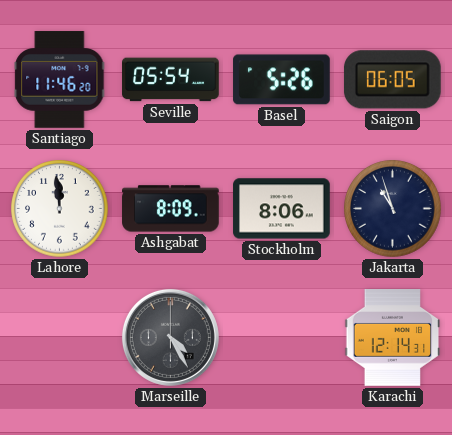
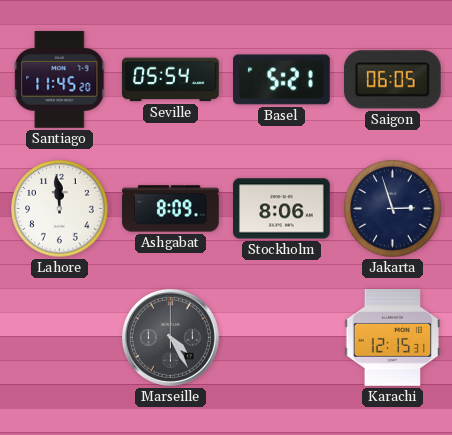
Santiago: 11:46 -> 11:45 (60, 80)
Basel: 5:26 -> 5:21 (282, 80)
Jakarta: 10:57 -> 2:57 (393, 209)
Karachi: 12:14 -> 12:15 (393, 338)
